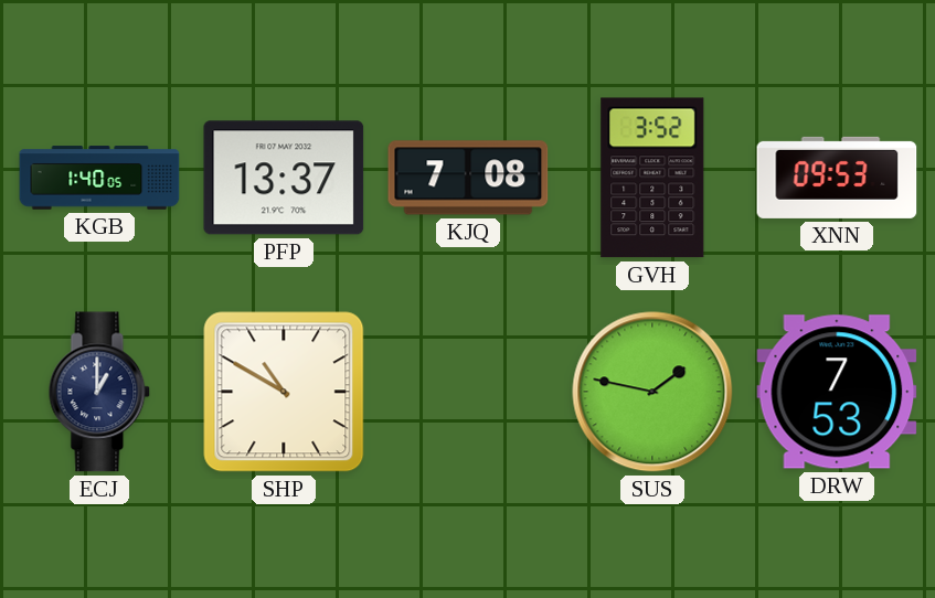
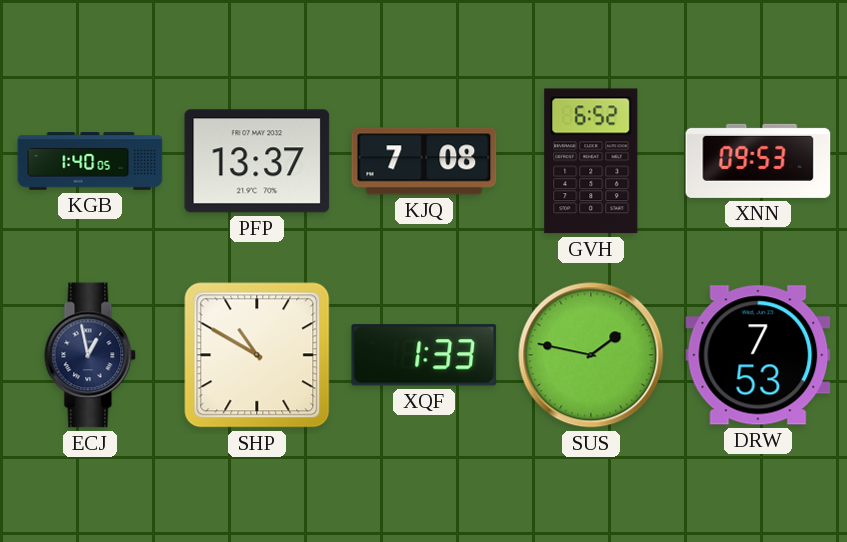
GVH: 3:52 -> 6:52 (591, 161)
ECJ: 1:00 -> 12:58 (90, 355)
XQF: none -> 1:33 (424, 355)
